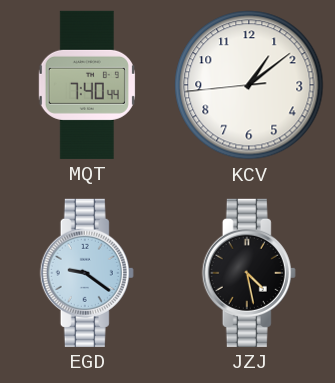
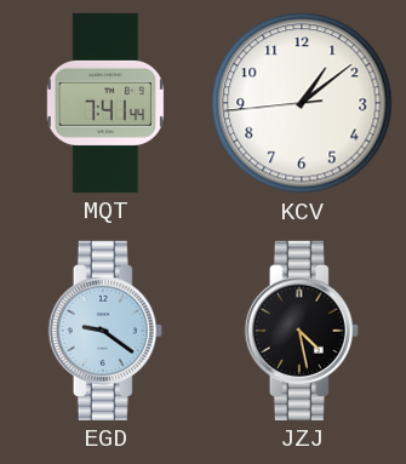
MQT: 7:40 -> 7:41 (105, 103)
